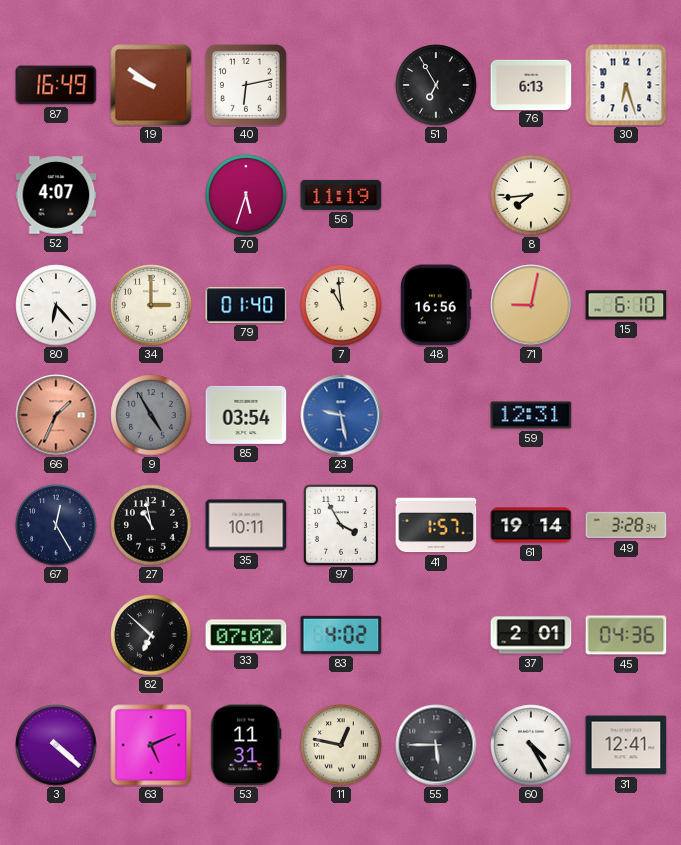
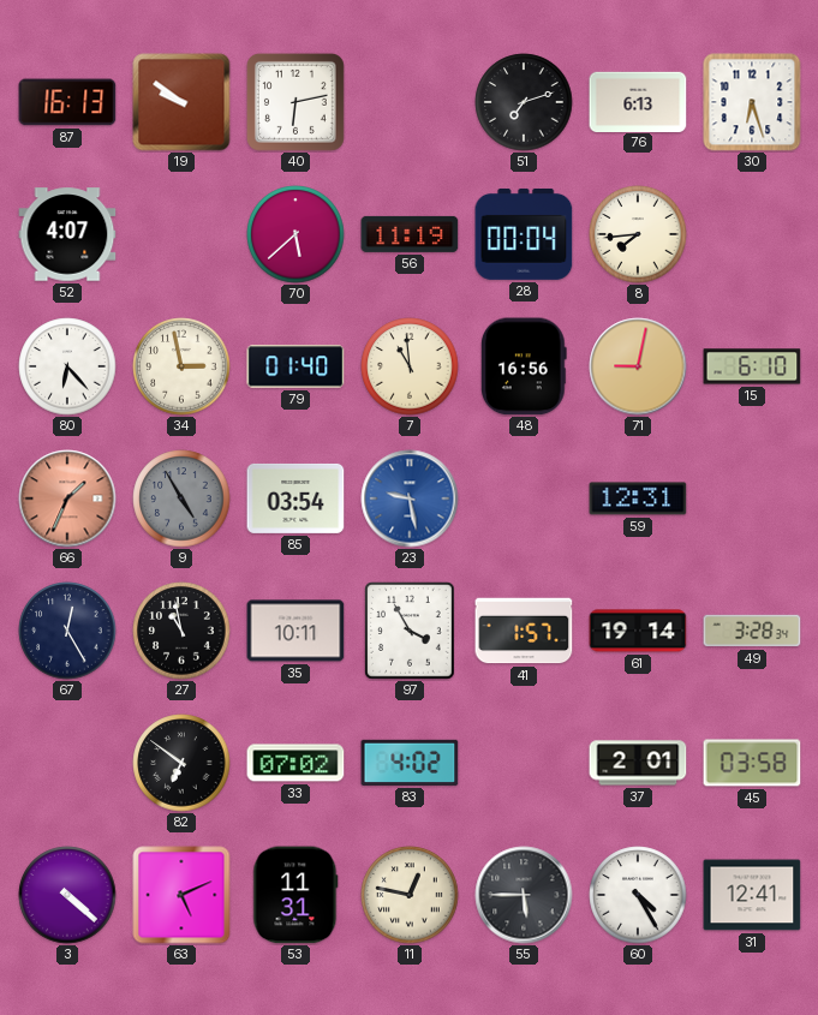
87: 16:49 -> 16:13 (67, 102)
51: 6:55 -> 7:12 (524, 102)
70: 5:33 -> 5:38 (295, 234)
28: none -> 00:04 (524, 234)
34: 3:00 -> 2:58 (181, 366)
82: 6:52 -> 6:51 (181, 763)
45: 04:36 -> 03:58 (752, 763)
